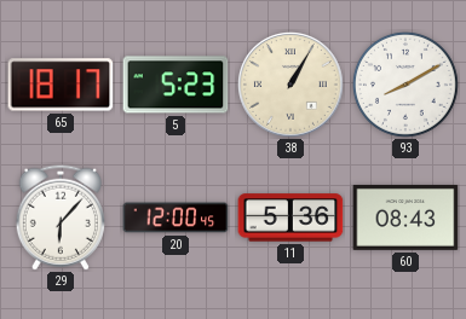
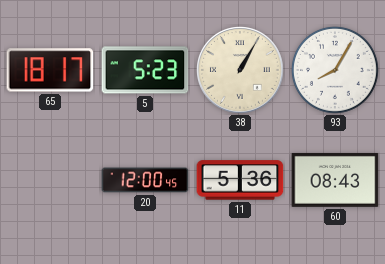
93: 8:10 -> 8:05 (335, 70)
29: 6:07 -> none (61, 217)
